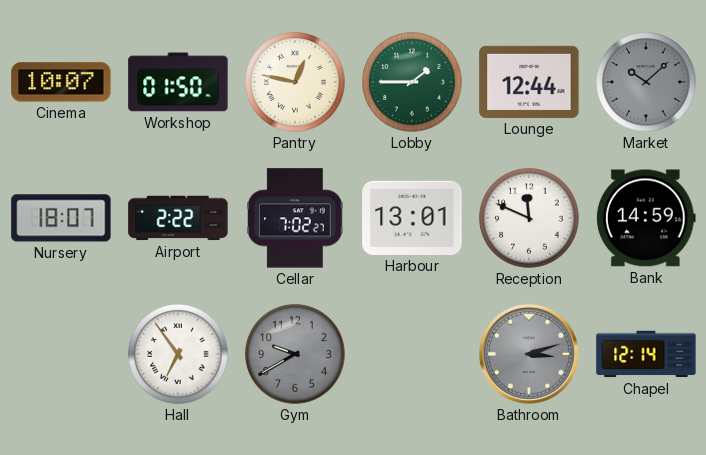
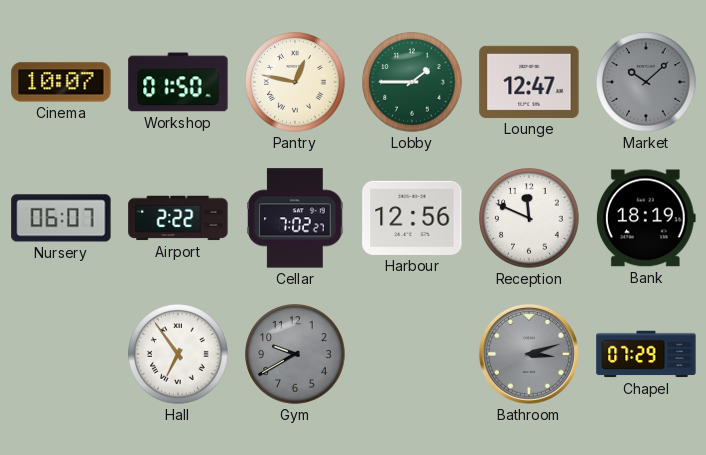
Lounge: 12:44 -> 12:47 (529, 82)
Nursery: 18:07 -> 06:07 (61, 218)
Harbour: 13:01 -> 12:56 (412, 218)
Bank: 14:59 -> 18:19 (646, 218)
Chapel: 12:14 -> 07:29 (646, 354)
